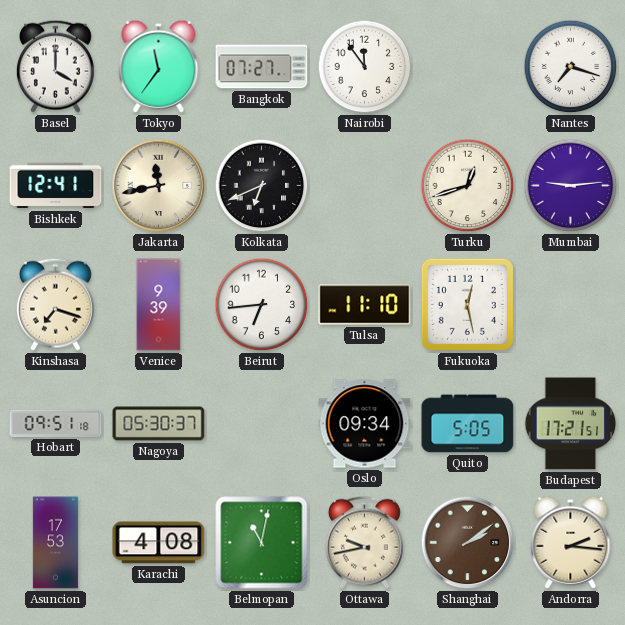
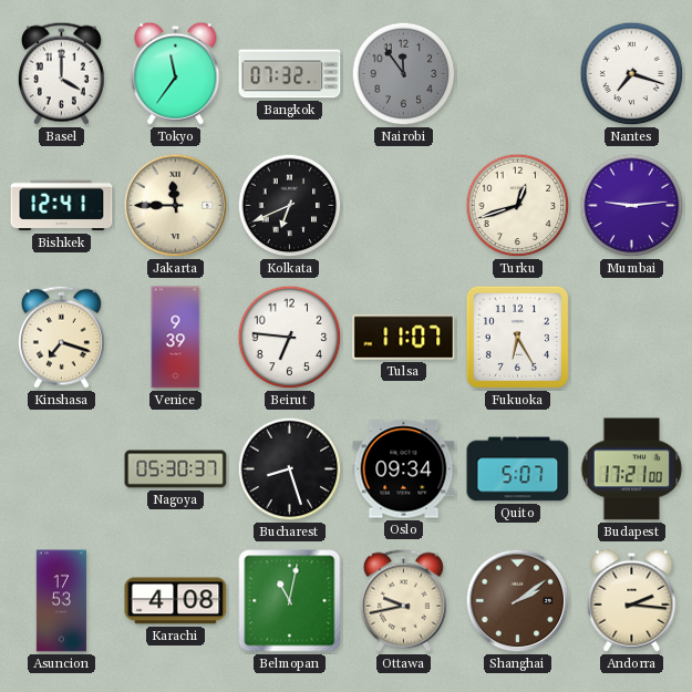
Bangkok: 07:27 -> 07:32 (290, 74)
Nairobi dial: white -> grey (404, 74)
Jakarta: 11:43 -> 11:45 (176, 206)
Beirut: 6:44 -> 6:46 (290, 338)
Tulsa: 11:10 -> 11:07 (404, 338)
Fukuoka: 12:28 -> 6:25 (517, 337)
Hobart: 09:51 -> none (56, 423)
Bucharest: none -> 8:27 (290, 469)
Quito: 5:05 -> 5:07 (518, 469)
Budapest: 17:21:51 -> 17:21:00 (632, 469)
